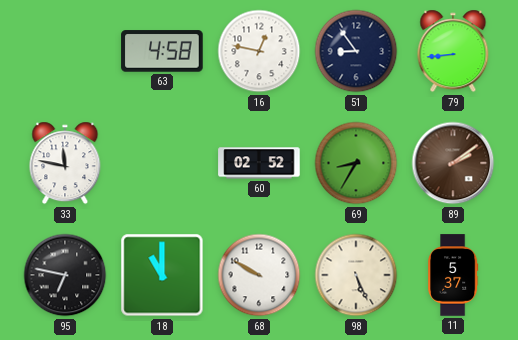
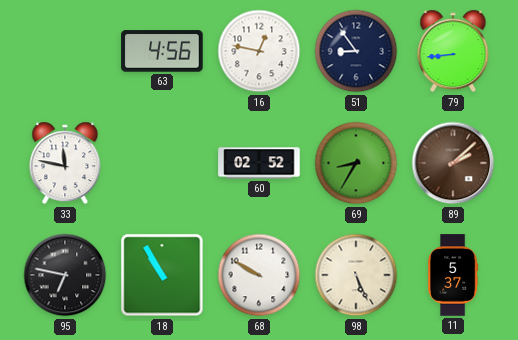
63: 4:58 -> 4:56 (162, 51)
89: 2:09 -> 2:08 (453, 163)
18: 11:00 -> 10:55 (162, 275)
